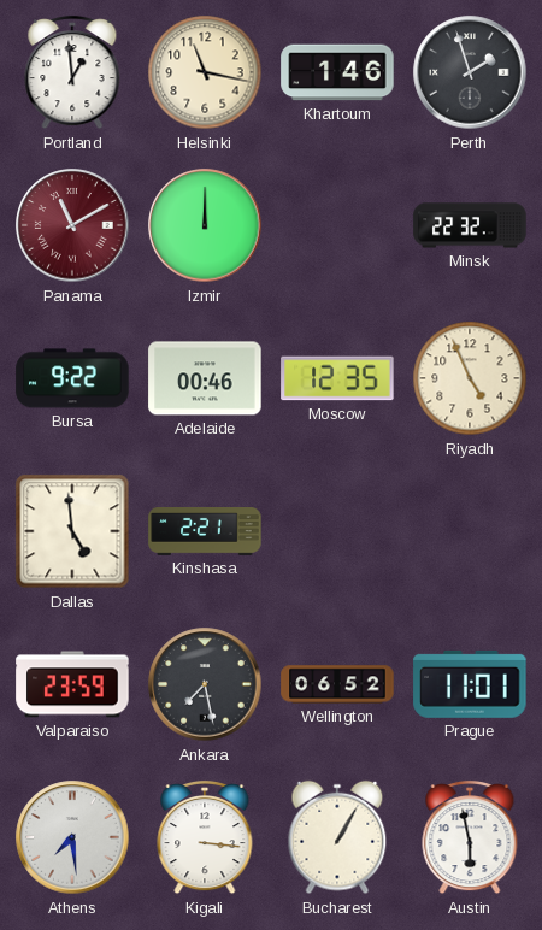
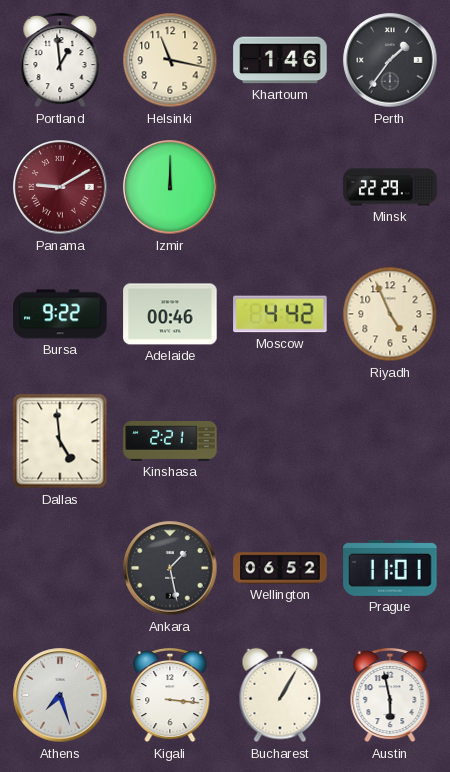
Perth: 1:57 -> 1:36 (390, 60)
Panama: 11:10 -> 9:10 (60, 187)
Minsk: 22:32 -> 22:29 (390, 187)
Moscow: 12:35 -> 4:42 (280, 314)
Valparaiso: 23:59 -> none (72, 684)
Ankara: 7:28 -> 1:28 (170, 568)
Athens: 7:29 -> 7:27 (60, 695)
